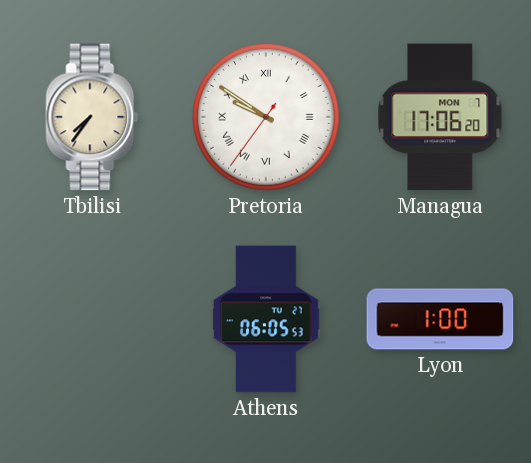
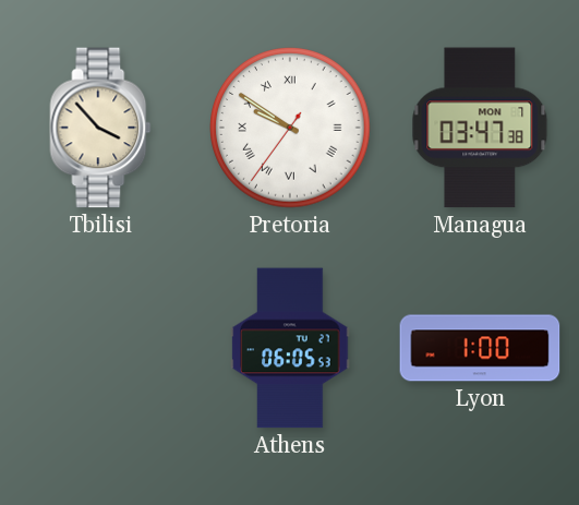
Tbilisi: 7:36 -> 3:53 (100, 128)
Managua: 17:06 -> 03:47 (480, 128)
